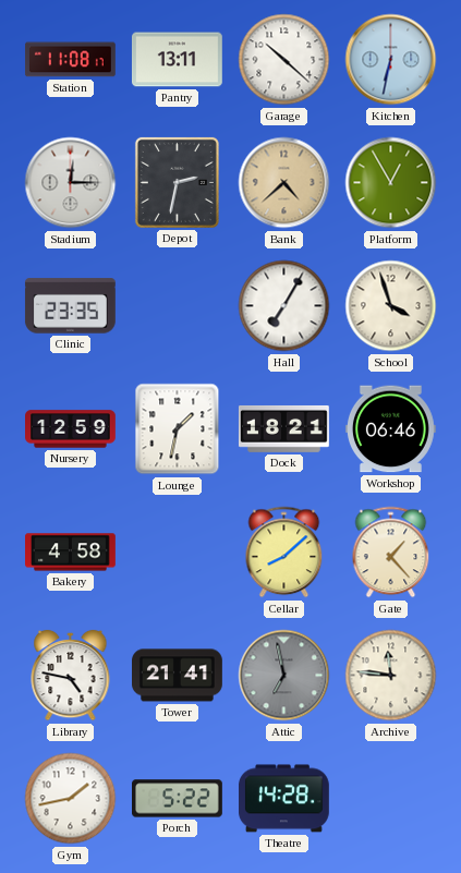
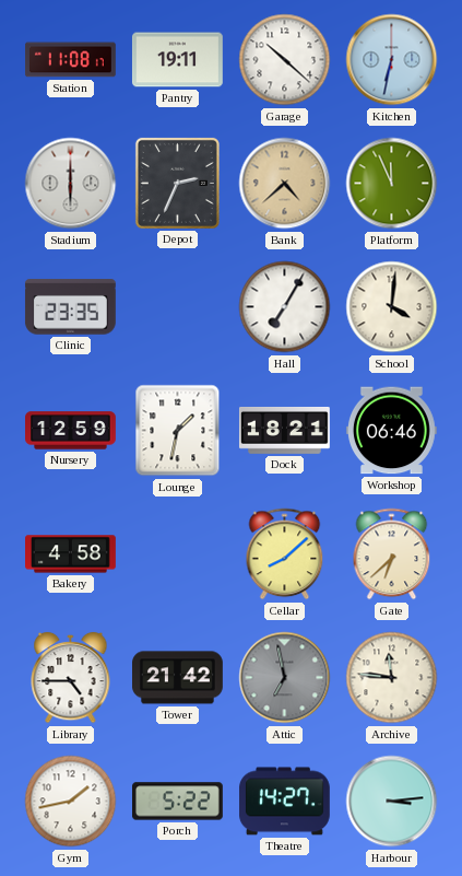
Pantry: 13:11 -> 19:11 (178, 60)
Stadium: 12:15 -> 6:00 (71, 184)
Depot: 2:32 -> 2:34 (177, 183)
Platform: 12:55 -> 11:56 (392, 184)
School: 3:57 -> 4:01 (392, 307)
Gate: 1:23 -> 6:38 (392, 554)
Library: 4:47 -> 4:45 (71, 678)
Tower: 21:41 -> 21:42 (178, 678)
Theatre: 14:28 -> 14:27 (285, 802)
Harbour: none -> 3:14 (392, 802)
